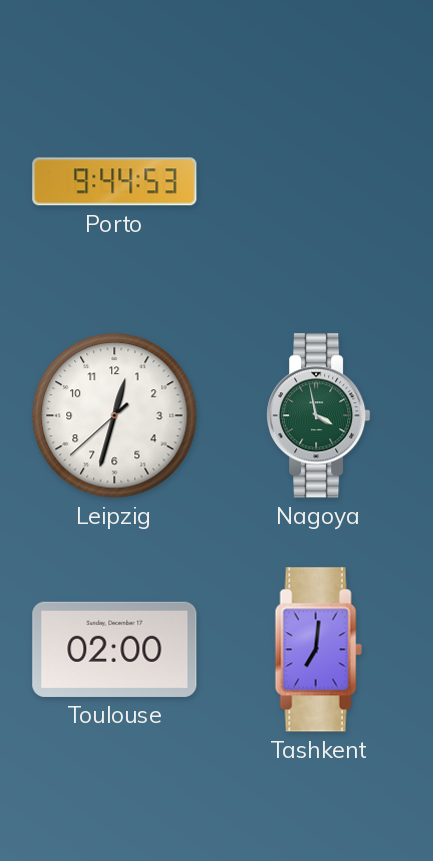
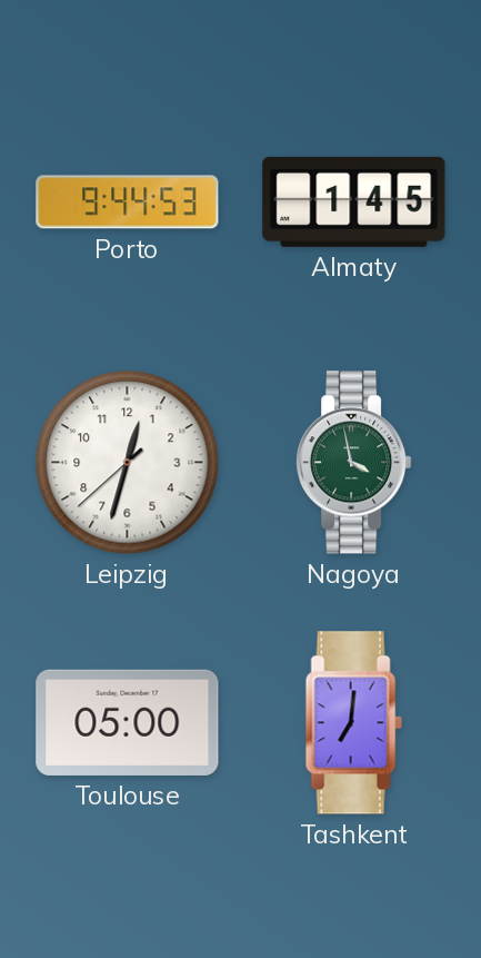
Almaty: none -> 1:45 (354, 201)
Toulouse: 02:00 -> 05:00 (128, 722)
